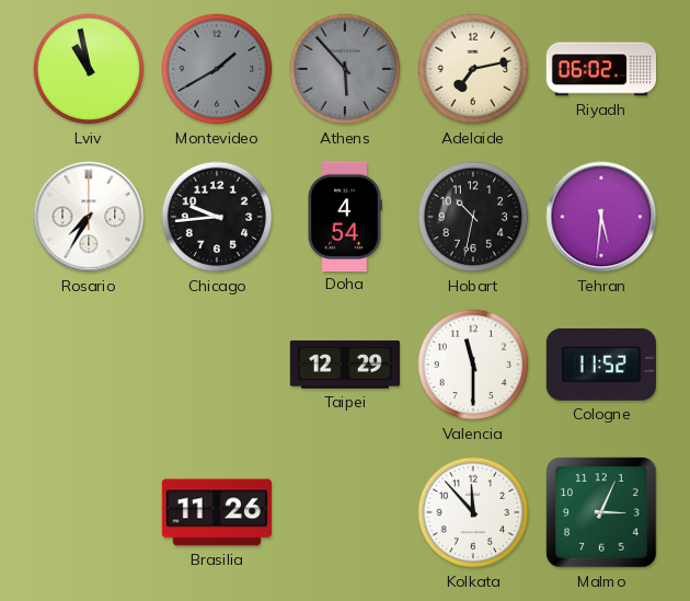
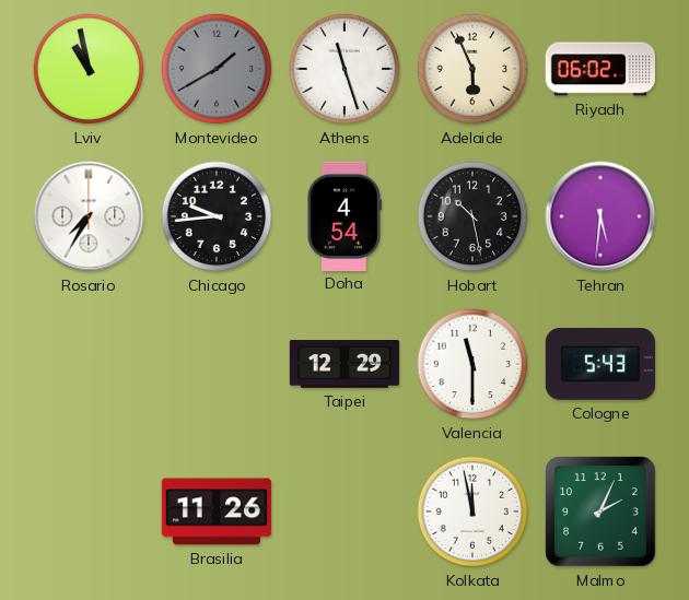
Athens: 5:53 -> 11:27 (344, 69)
Athens dial: grey -> white (344, 69)
Adelaide: 7:13 -> 5:56 (472, 69)
Hobart: 10:32 -> 10:28 (472, 216)
Cologne: 11:52 -> 5:43 (600, 364)
Kolkata: 11:53 -> 11:58 (472, 511)
Malmo: 3:04 -> 2:04 (600, 511)
